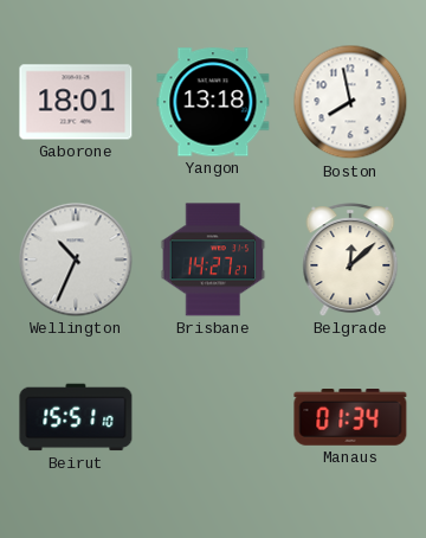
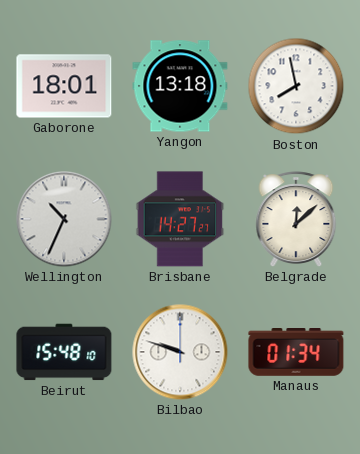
Beirut: 15:51 -> 15:48 (64, 352)
Bilbao: none -> 9:48 (180, 352)
